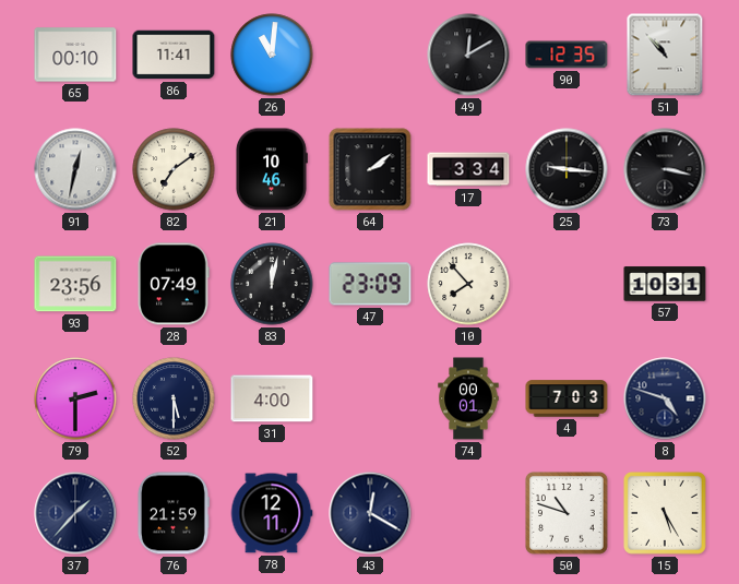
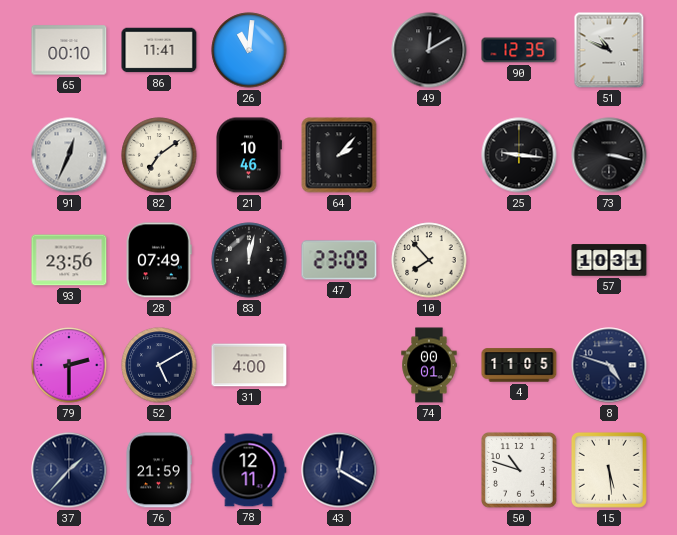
51: 10:53 -> 10:49 (609, 50)
91: 12:32 -> 12:34 (69, 155)
64: 2:09 -> 2:07 (339, 155)
17: 3:34 -> none (468, 169)
52: 5:30 -> 5:10 (159, 365)
4: 7:03 -> 11:05 (519, 365)
15: 5:25 -> 5:29 (609, 470)
